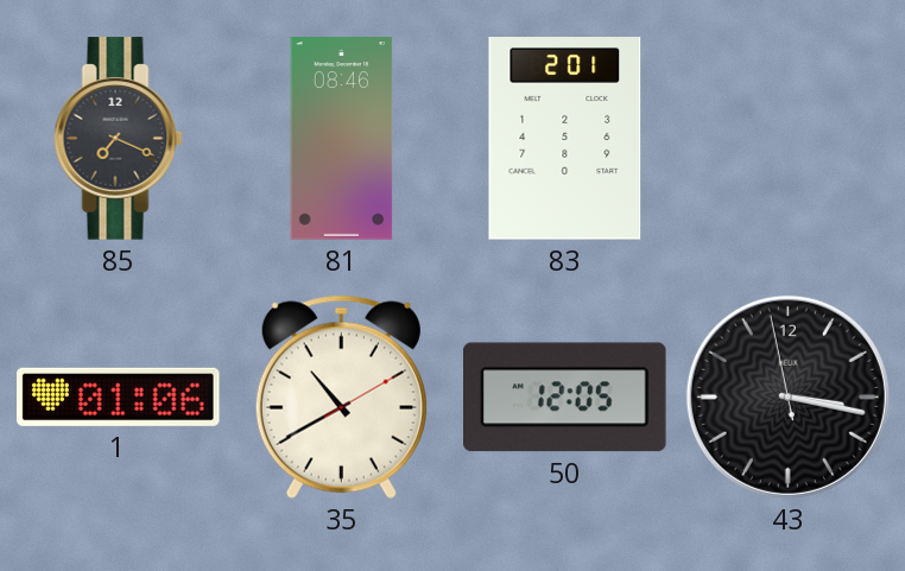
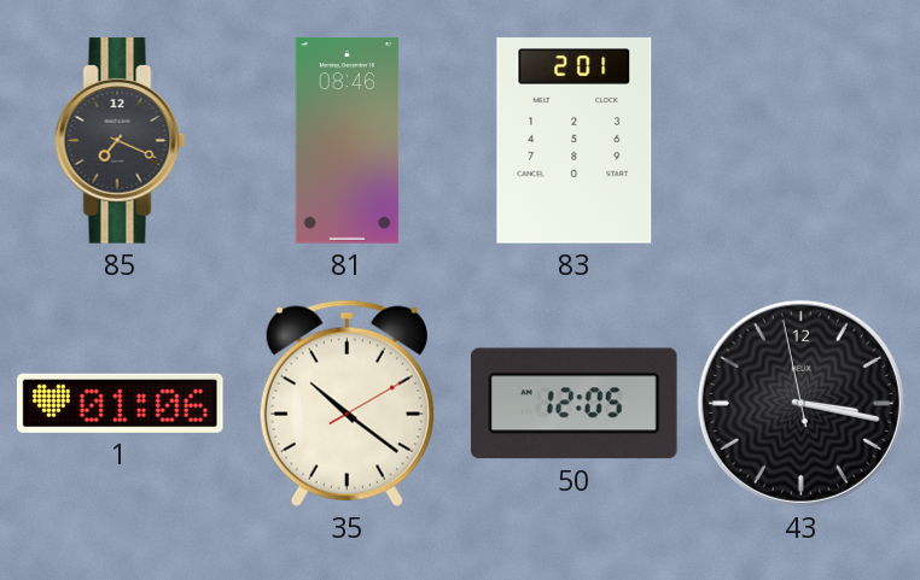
35: 10:40 -> 10:21 (347, 403)
